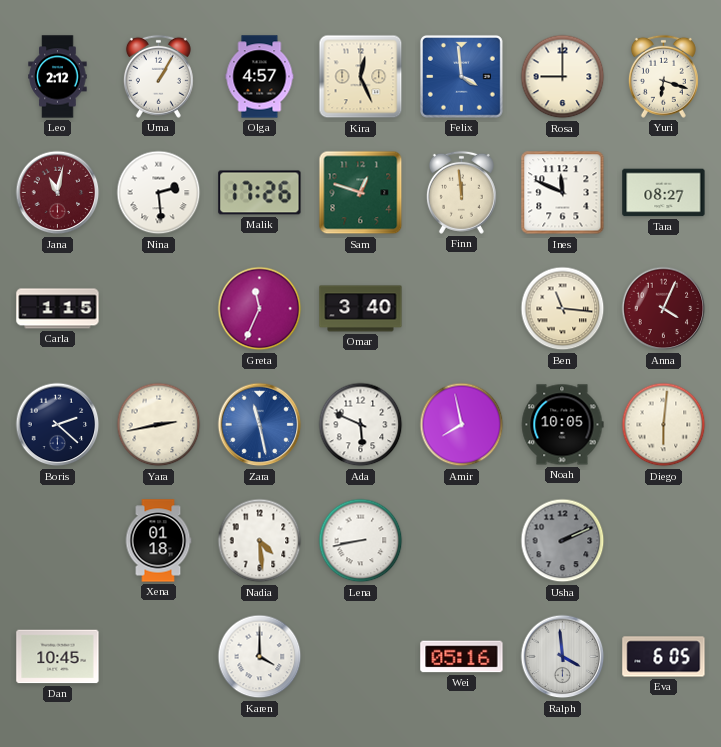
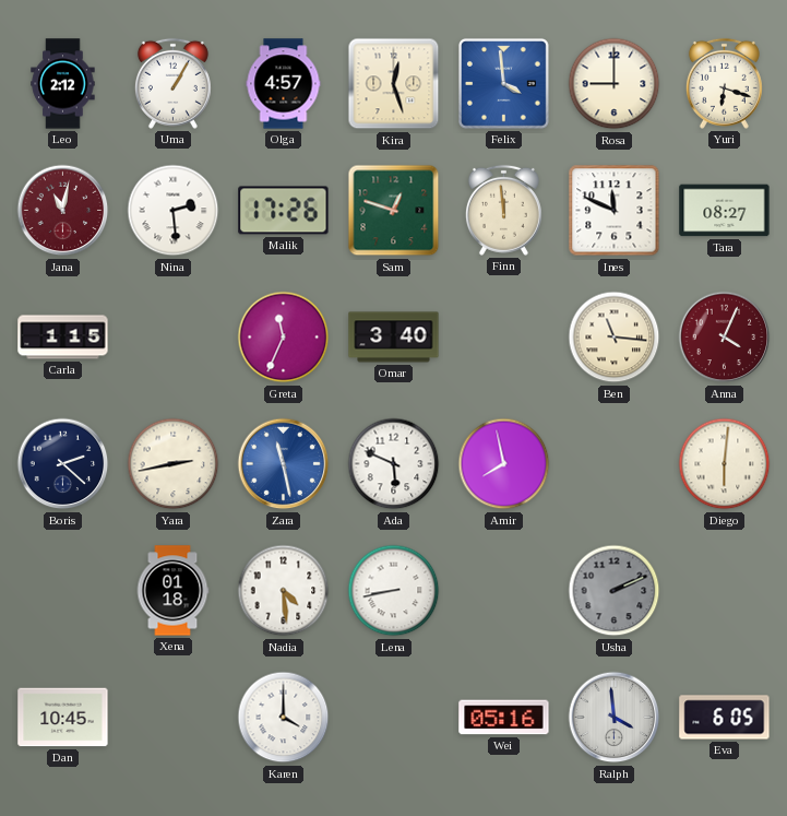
Kira: 12:26 -> 12:27 (394, 84)
Noah: 10:05 -> none (562, 425)
